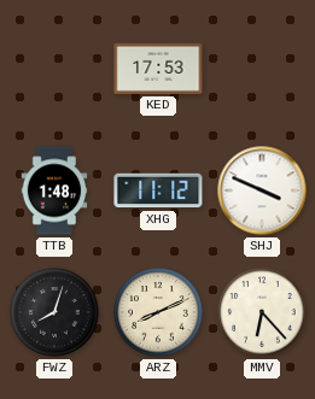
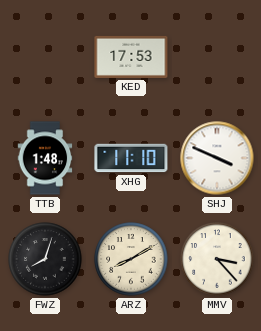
XHG: 11:12 -> 11:10 (131, 158)
ARZ: 8:11 -> 8:10 (131, 259)
MMV: 6:23 -> 3:23 (217, 259)
